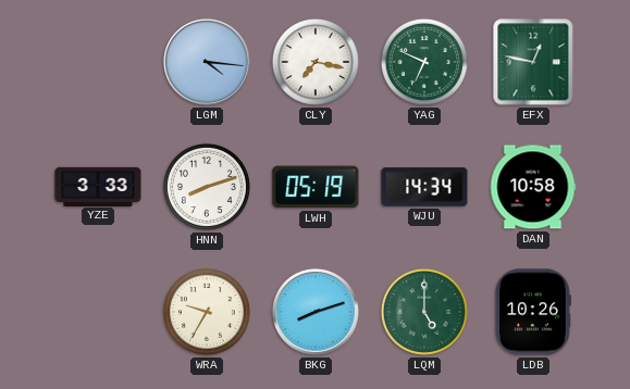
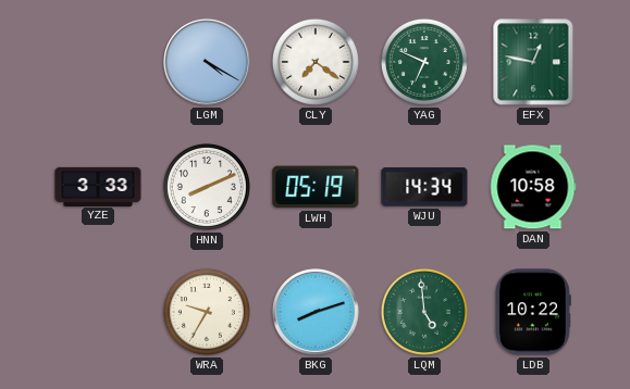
LGM: 4:16 -> 4:20 (207, 62)
CLY: 7:17 -> 7:21 (316, 62)
HNN: 8:12 -> 8:11 (207, 187)
LQM: 5:00 -> 4:59 (424, 312)
LDB: 10:26 -> 10:22 (533, 312)
